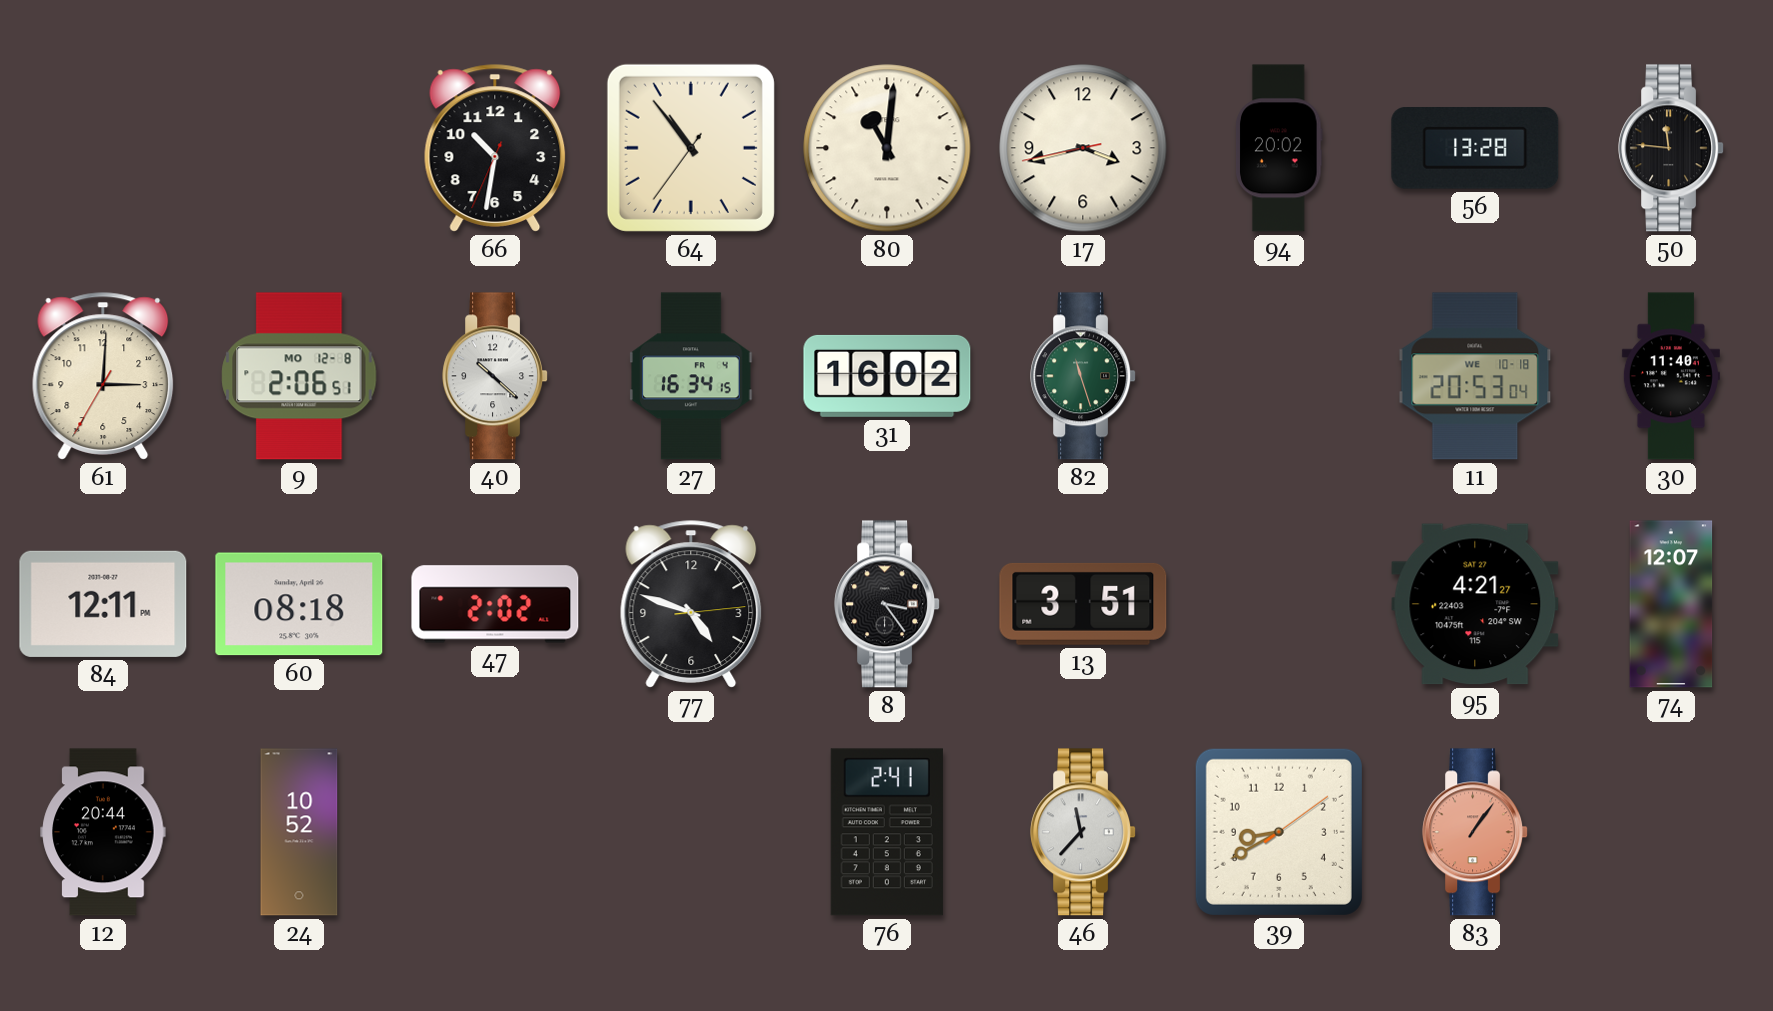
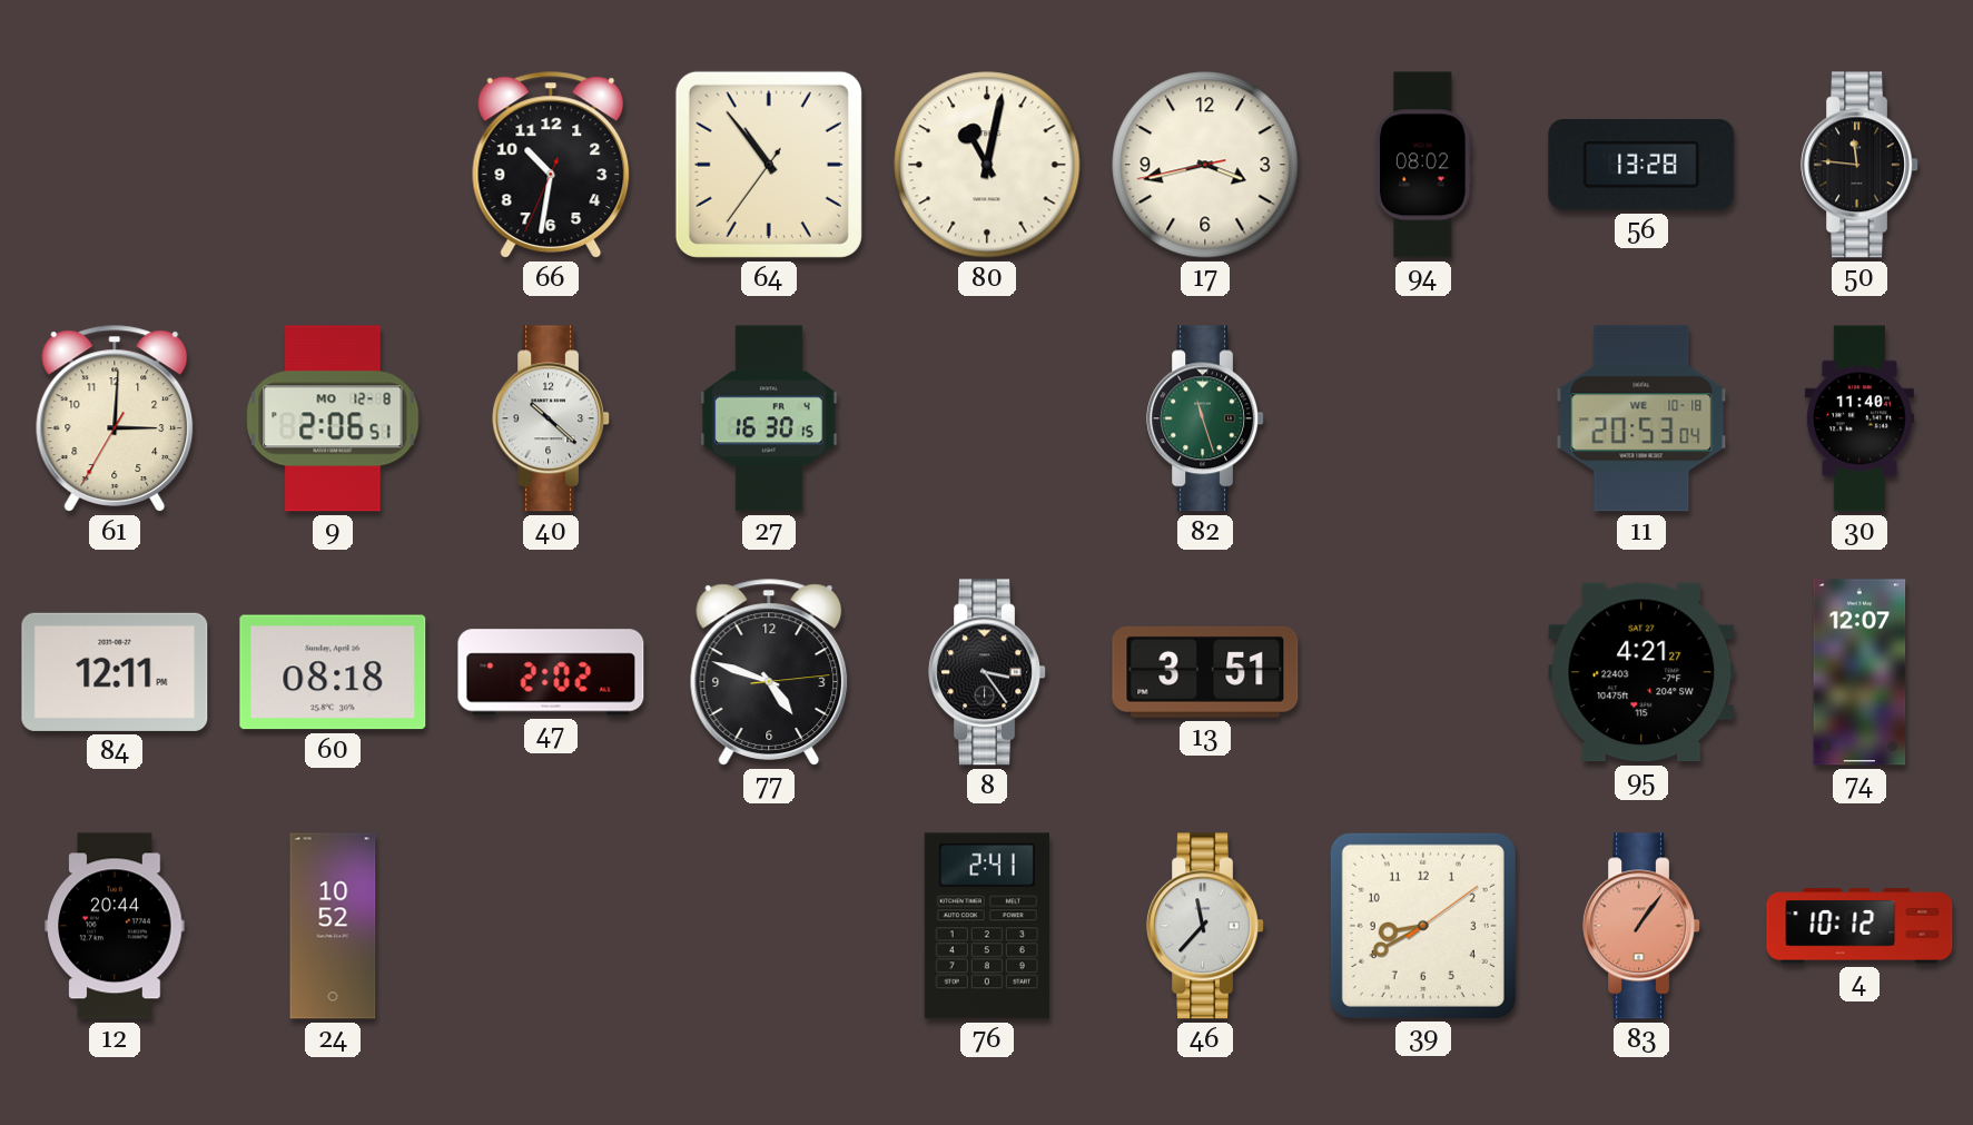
80: 11:01 -> 11:02 (987, 165)
94: 20:02 -> 08:02 (1424, 165)
27: 16:34 -> 16:30 (769, 418)
31: 16:02 -> none (887, 376)
4: none -> 10:12 (1859, 926)
